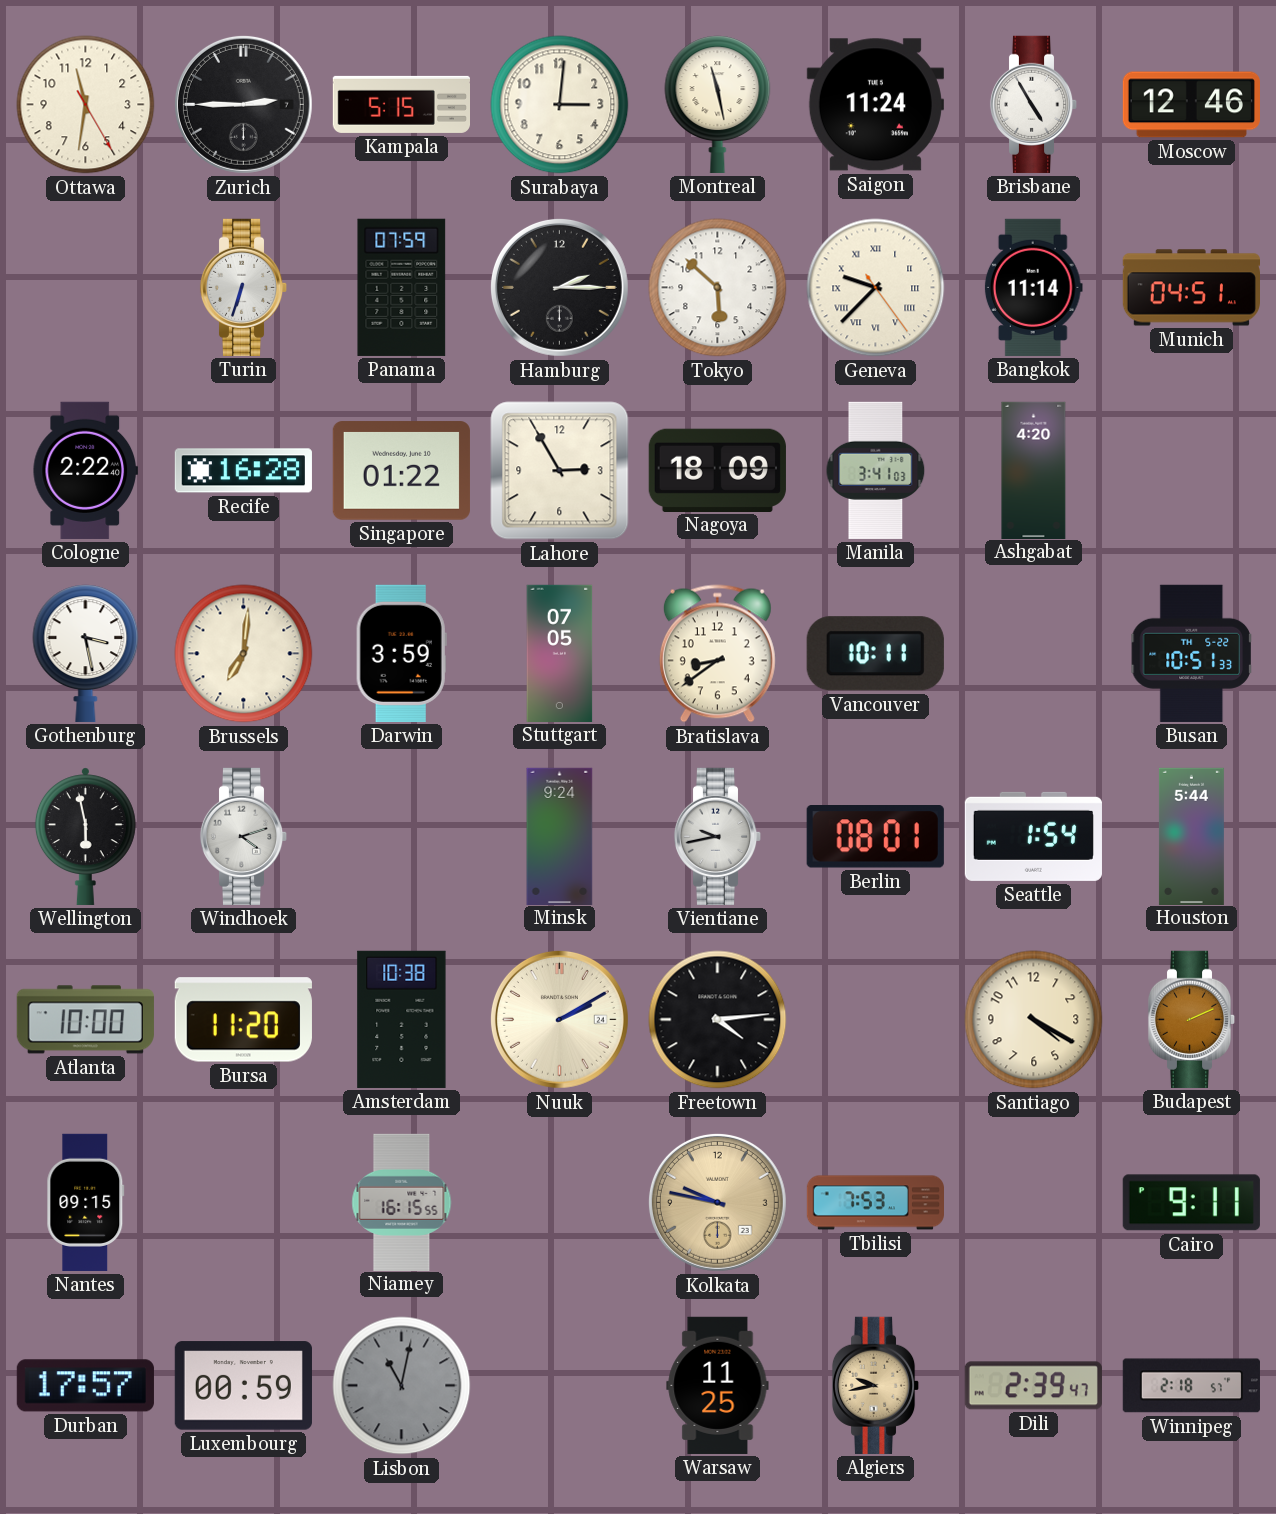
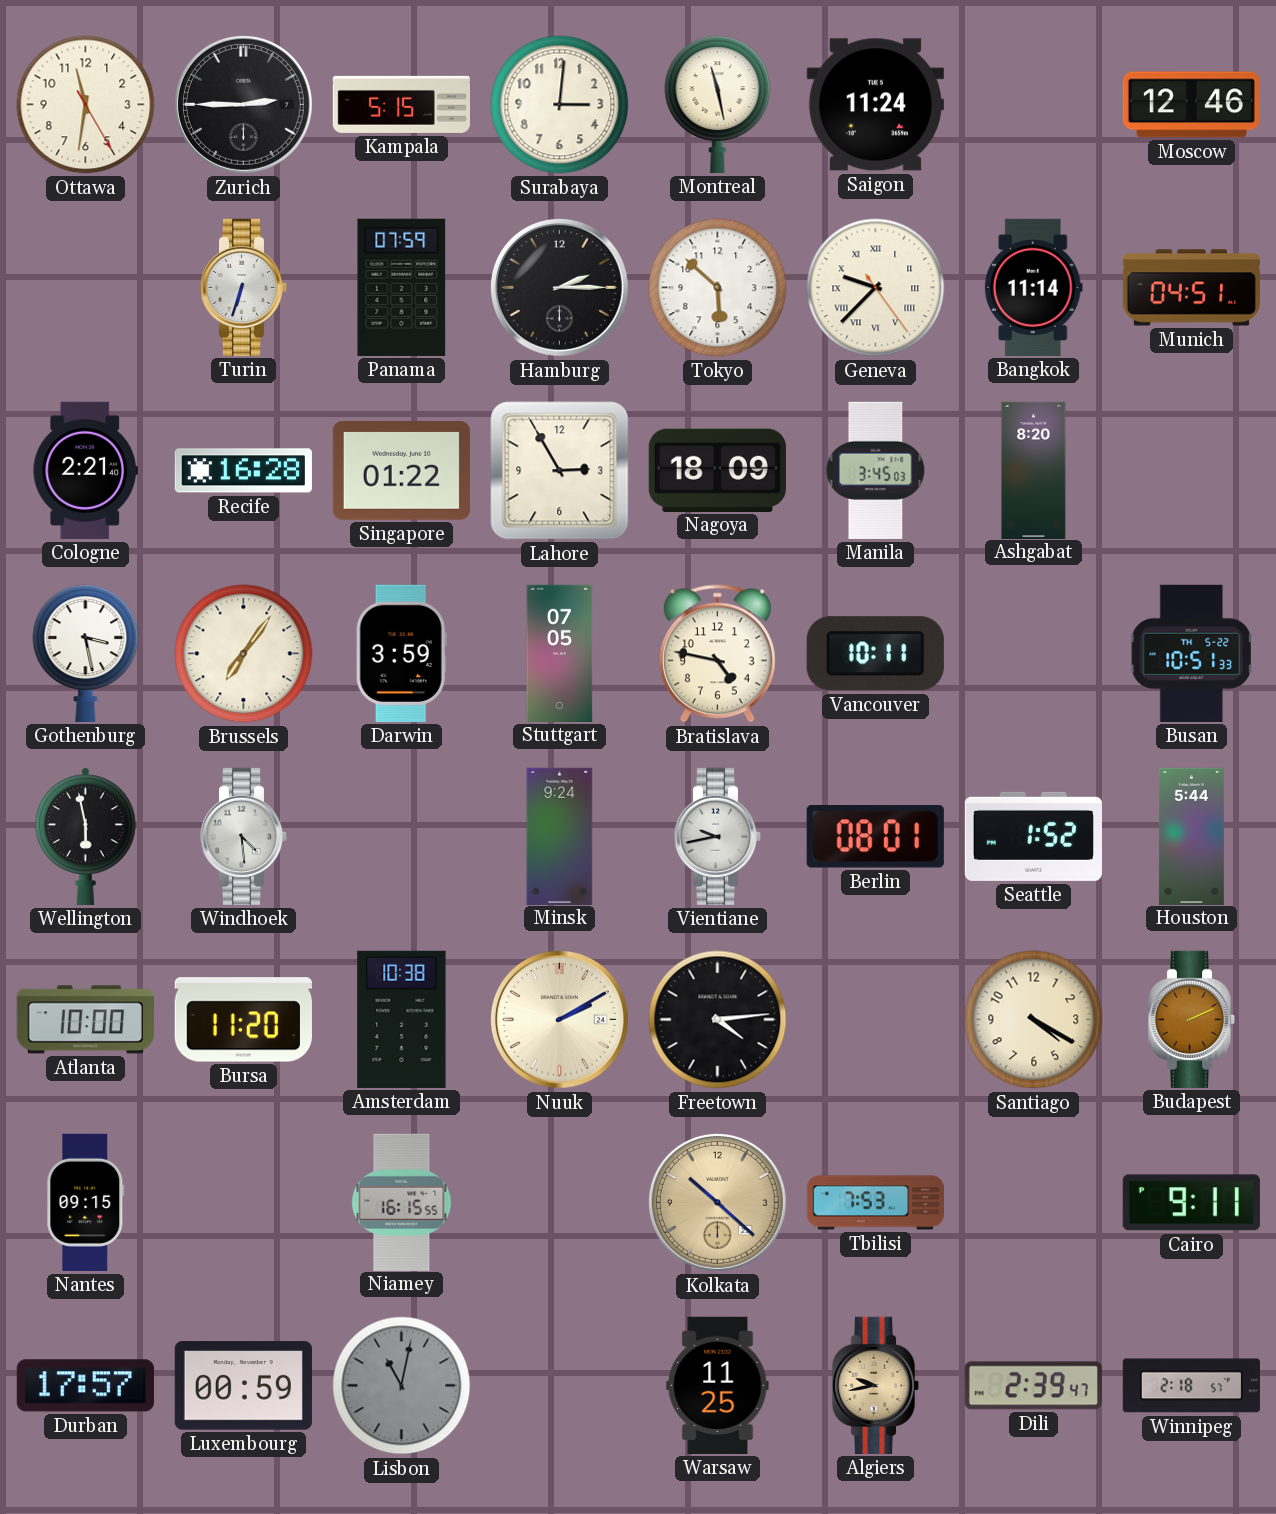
Brisbane: 4:55 -> none (1034, 104)
Cologne: 2:22 -> 2:21 (85, 470)
Manila: 3:41 -> 3:45 (876, 470)
Ashgabat: 4:20 -> 8:20 (1034, 470)
Brussels: 7:01 -> 7:06 (244, 654)
Bratislava: 8:39 -> 4:47 (717, 654)
Windhoek: 4:12 -> 4:29 (244, 836)
Seattle: 1:54 -> 1:52 (1033, 836)
Kolkata: 9:47 -> 10:22 (717, 1202)
